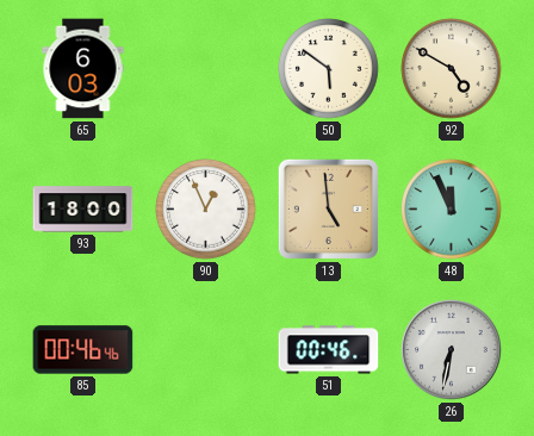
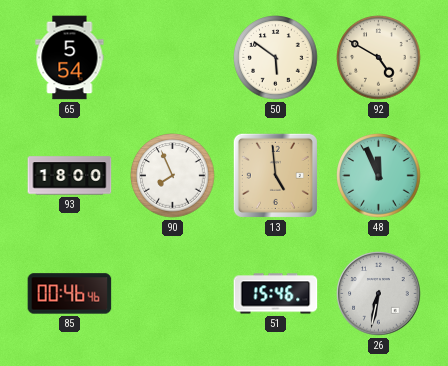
65: 6:03 -> 5:54 (70, 58)
90: 12:56 -> 7:56 (173, 176)
51: 00:46 -> 15:46 (276, 294)
